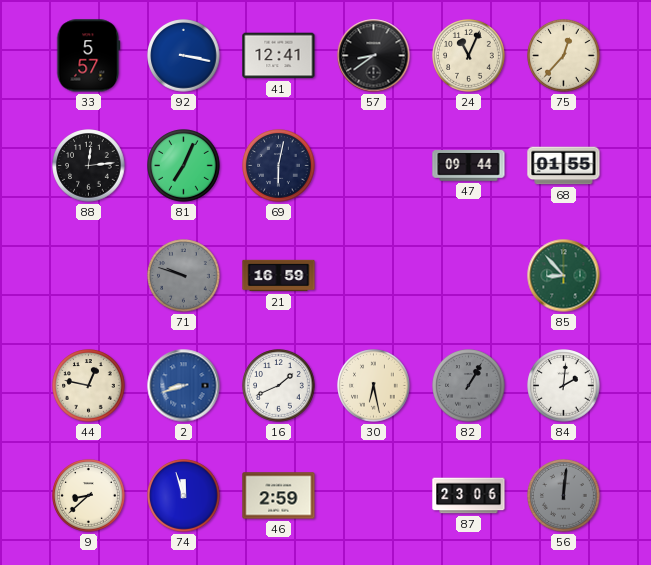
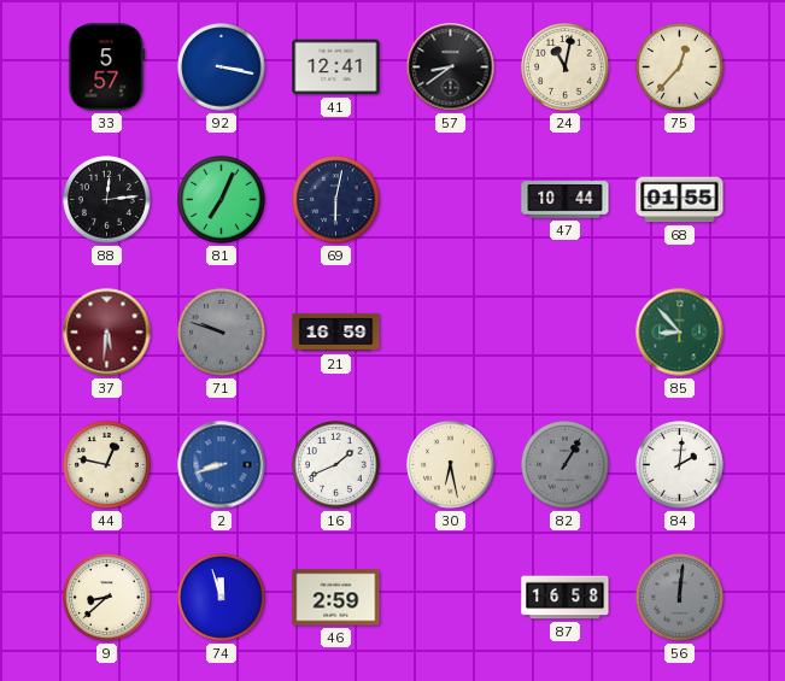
24: 11:04 -> 11:02 (566, 67)
47: 09:44 -> 10:44 (566, 200)
37: none -> 5:31 (107, 333)
87: 23:06 -> 16:58 (566, 598)
